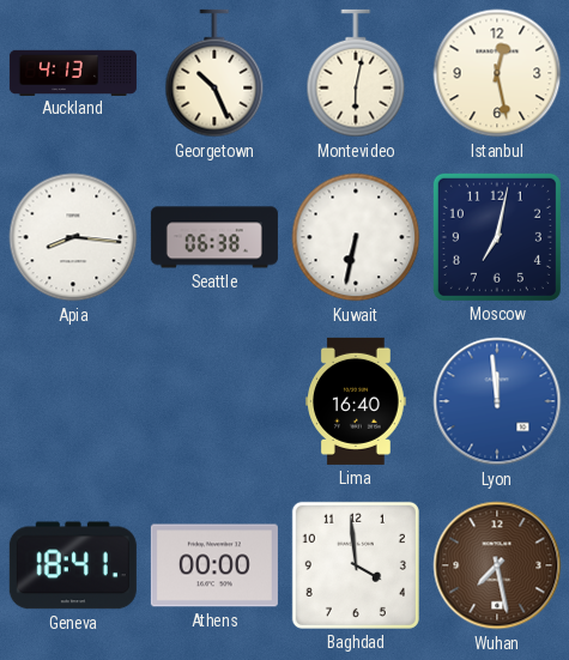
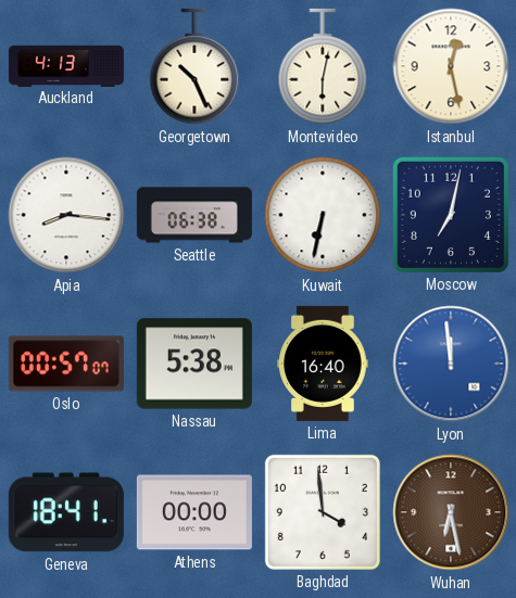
Oslo: none -> 00:57 (66, 364)
Nassau: none -> 5:38 (194, 364)
Wuhan: 7:28 -> 6:28 (451, 512)
